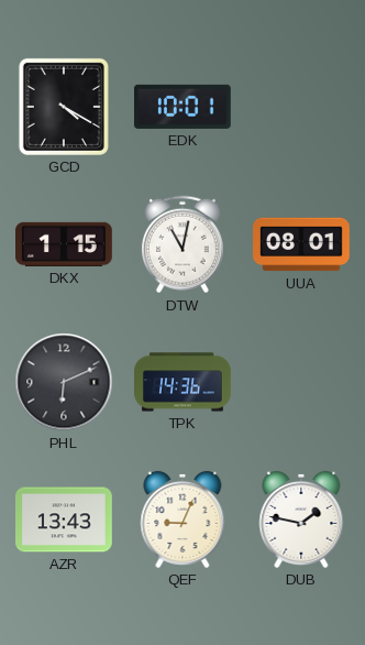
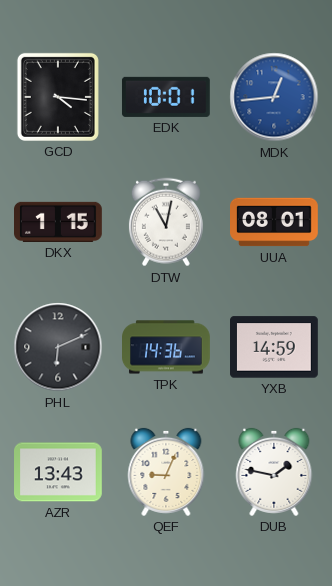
GCD: 4:20 -> 4:16 (58, 97)
MDK: none -> 12:44 (274, 97)
YXB: none -> 14:59 (275, 347)
